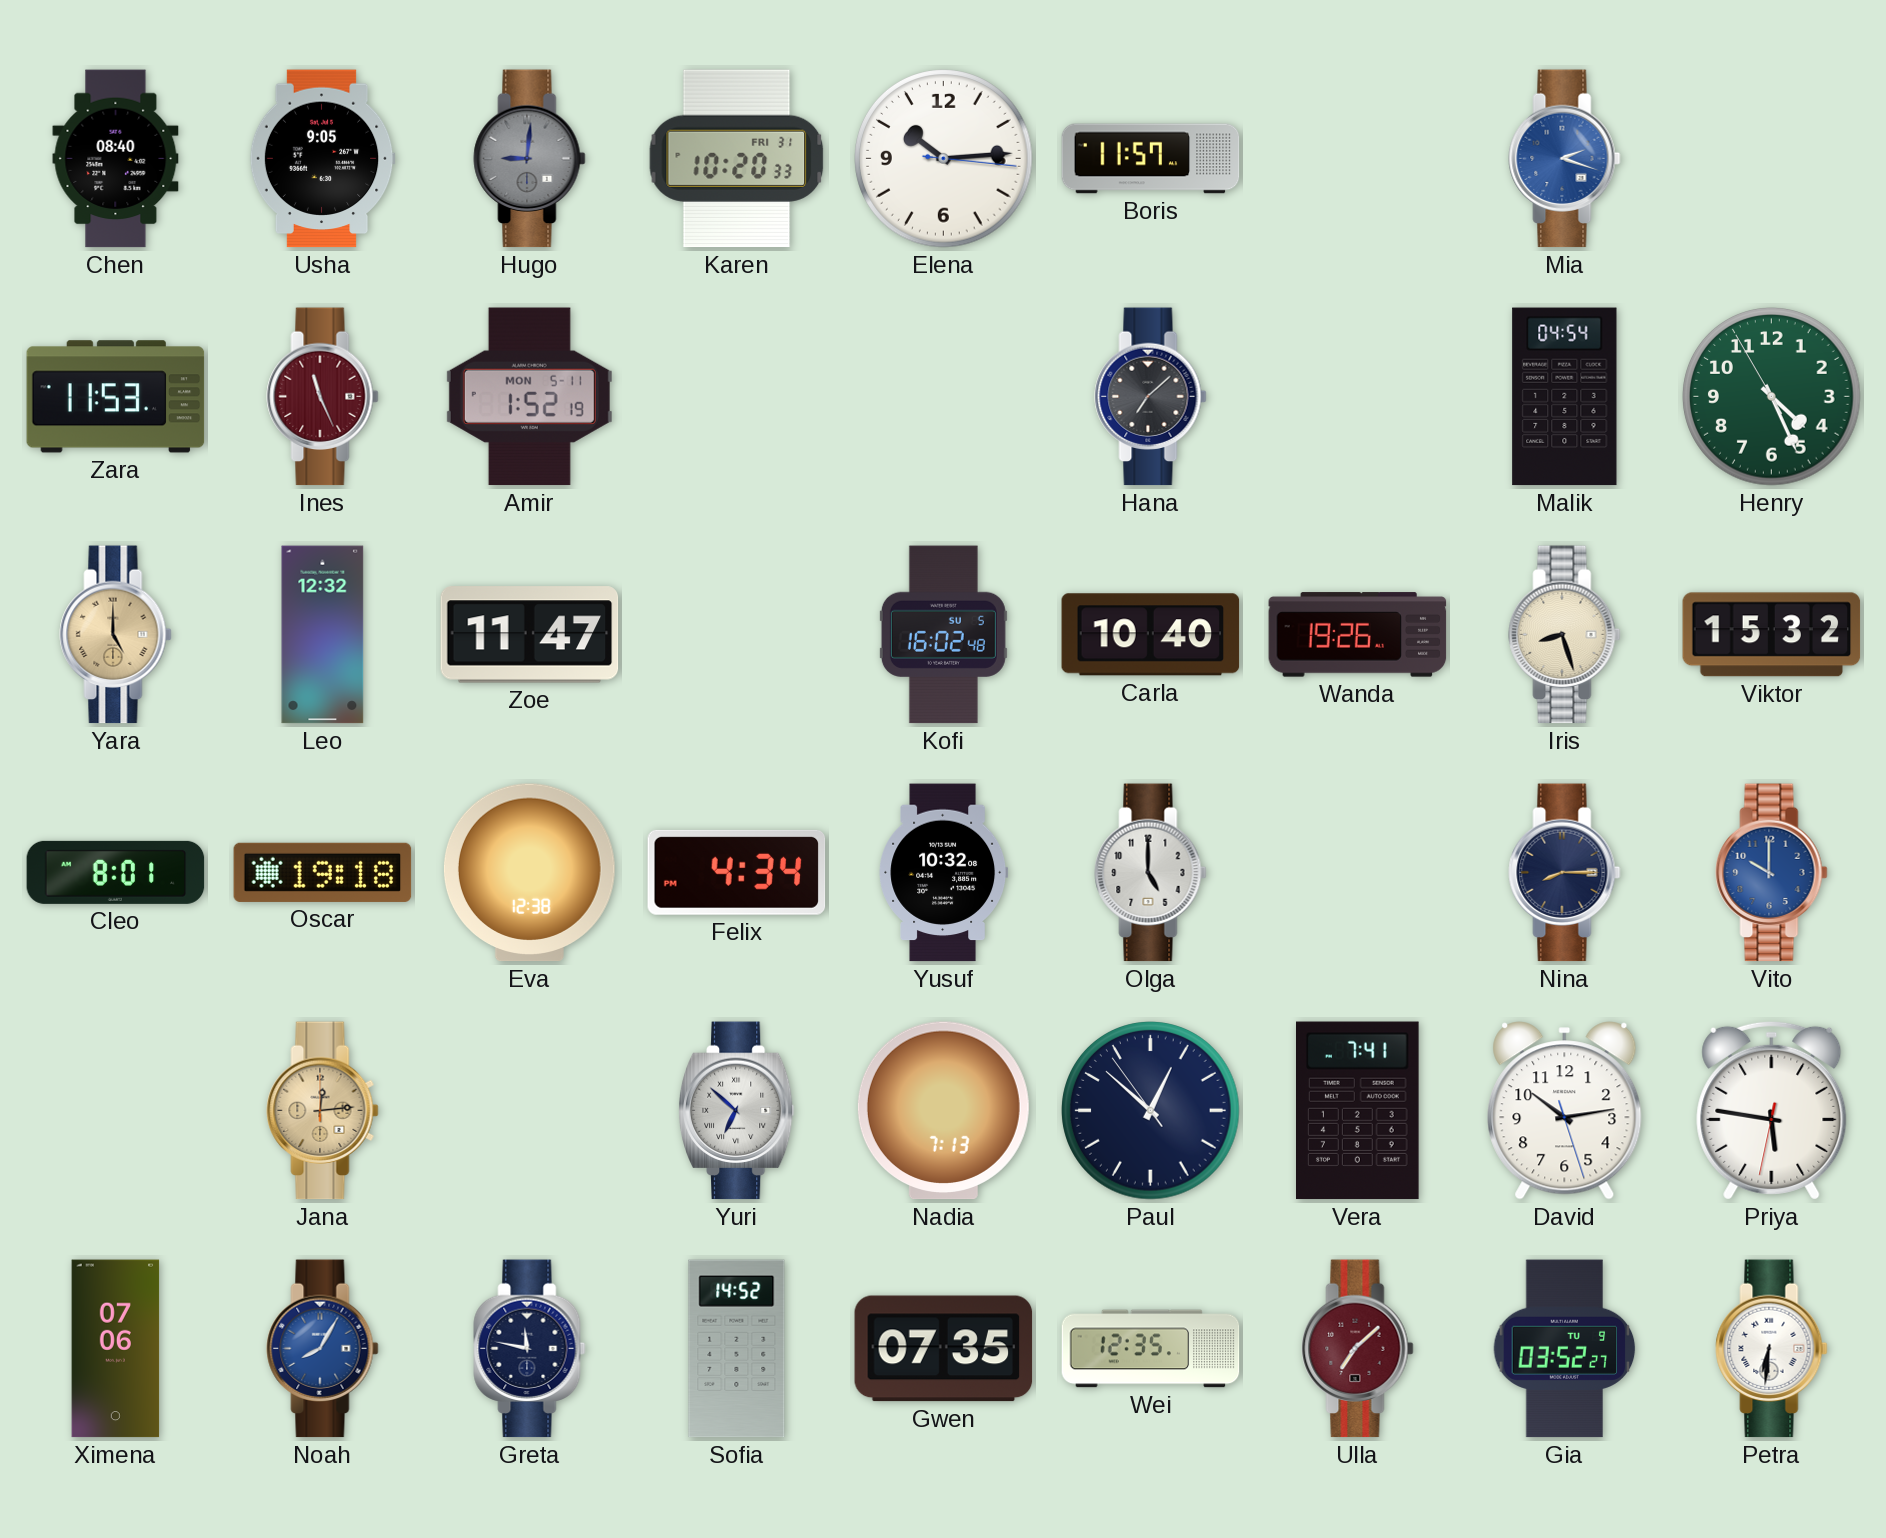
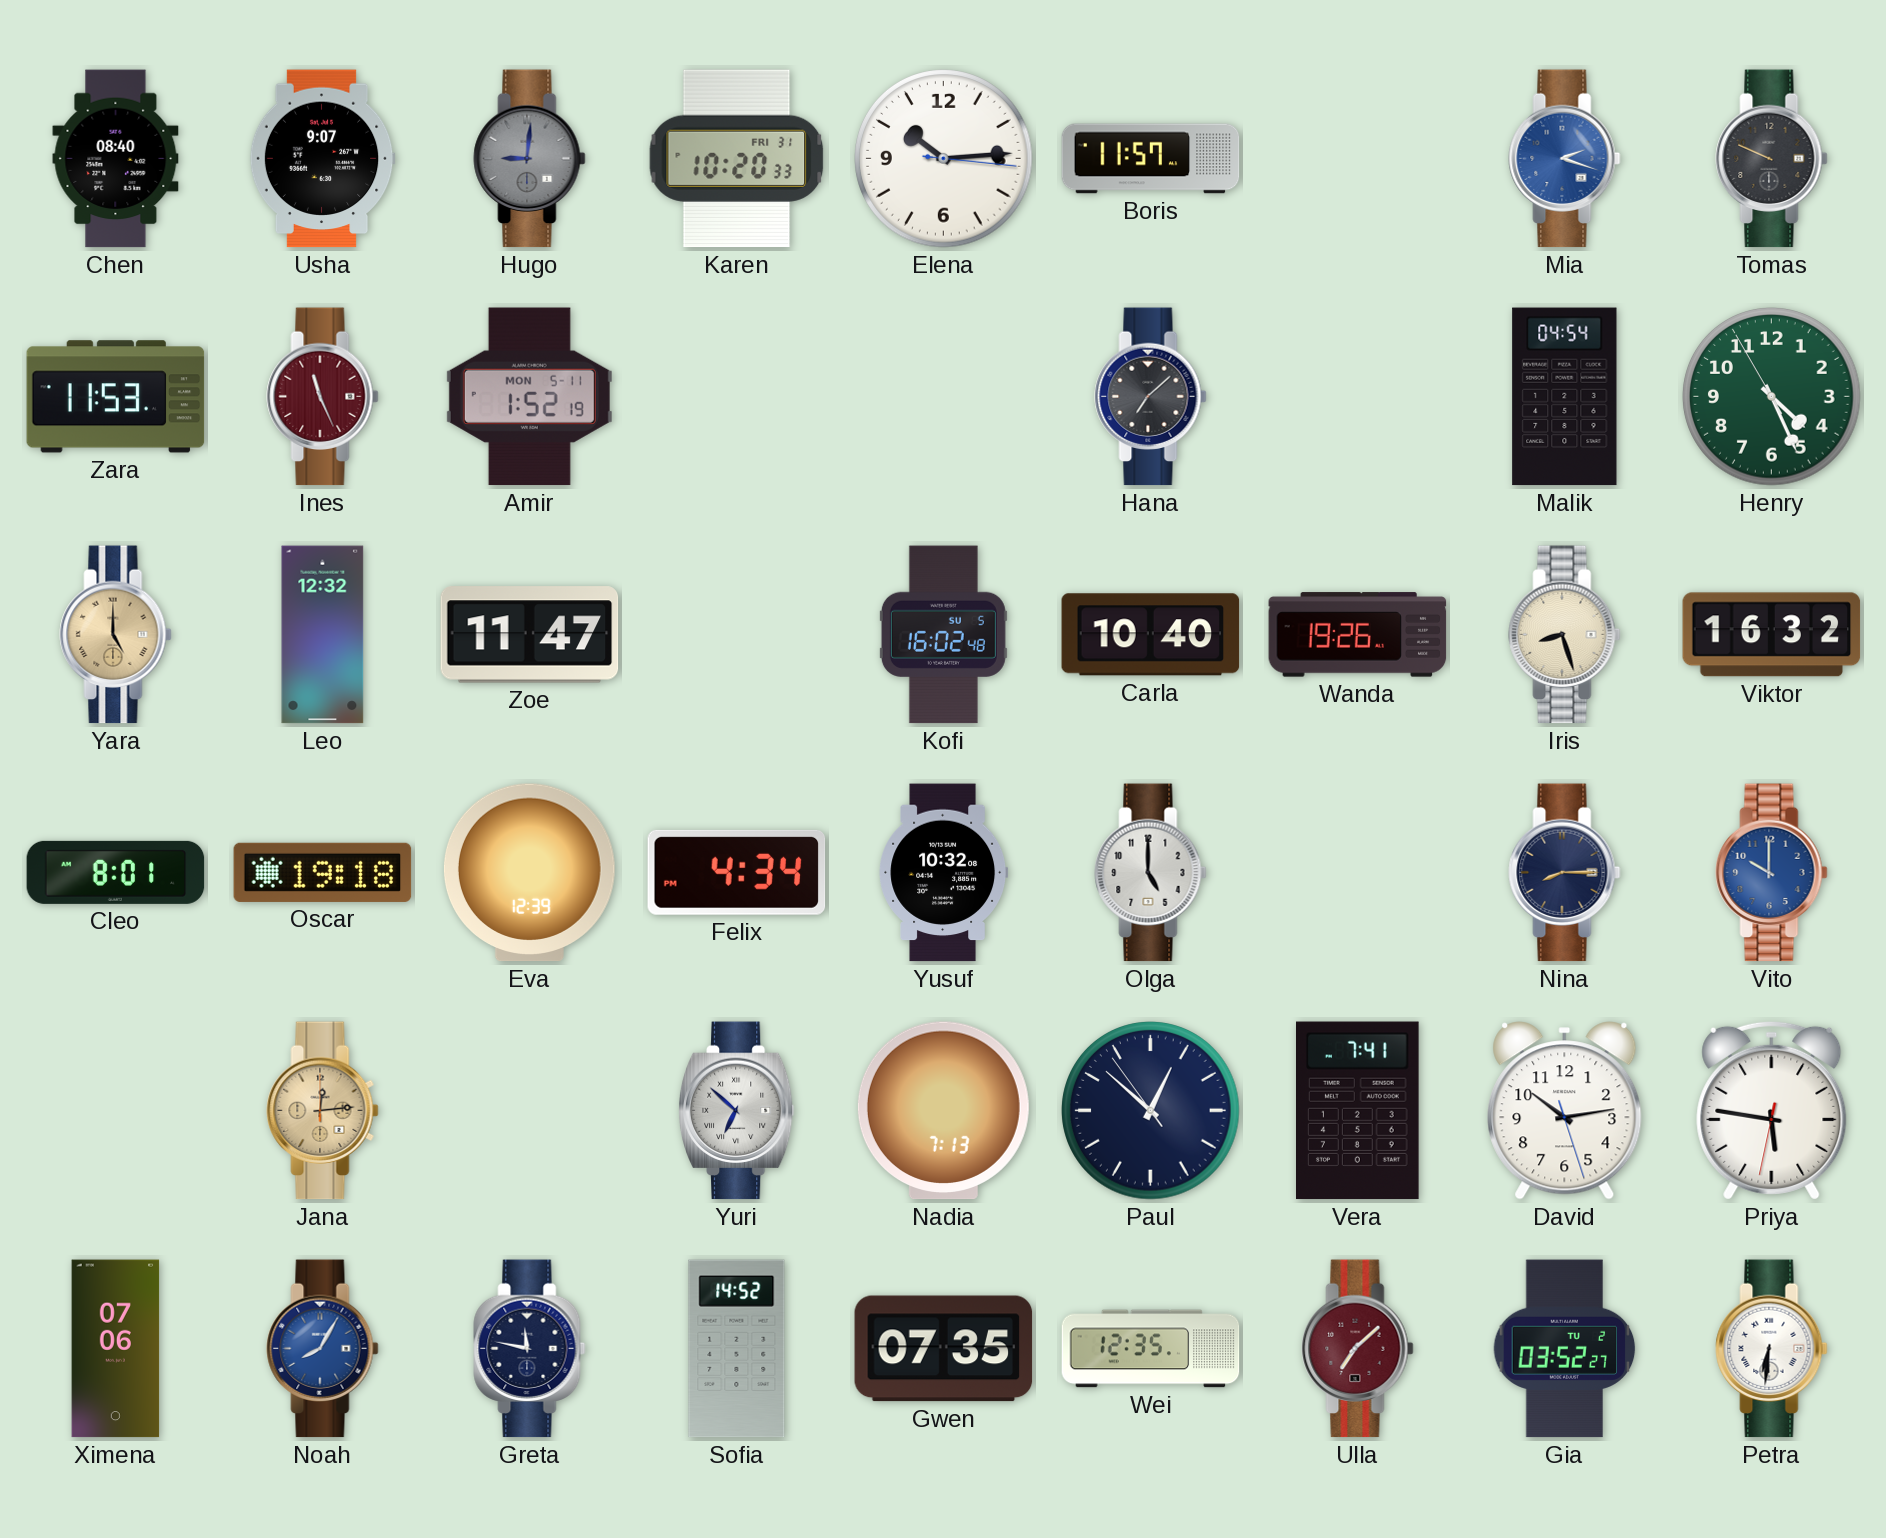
Usha: 9:05 -> 9:07 (322, 159)
Tomas: none -> 9:49 (1772, 159)
Viktor: 15:32 -> 16:32 (1772, 635)
Eva: 12:38 -> 12:39 (529, 873)
Gia date: TU 9 -> TU 2 (1565, 1349)
